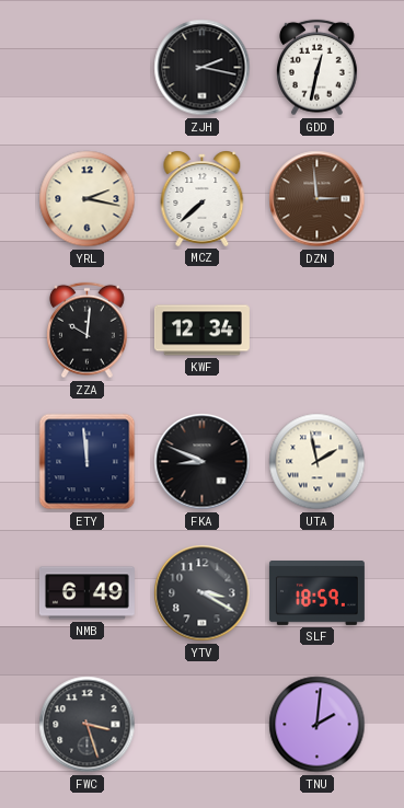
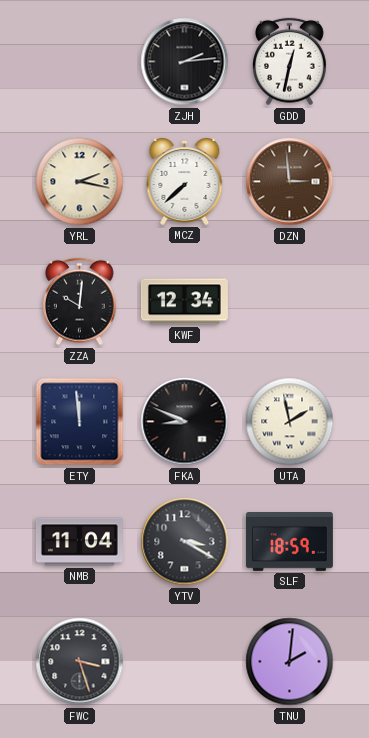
ZJH: 2:17 -> 2:14 (185, 62)
NMB: 6:49 -> 11:04 (79, 542)
